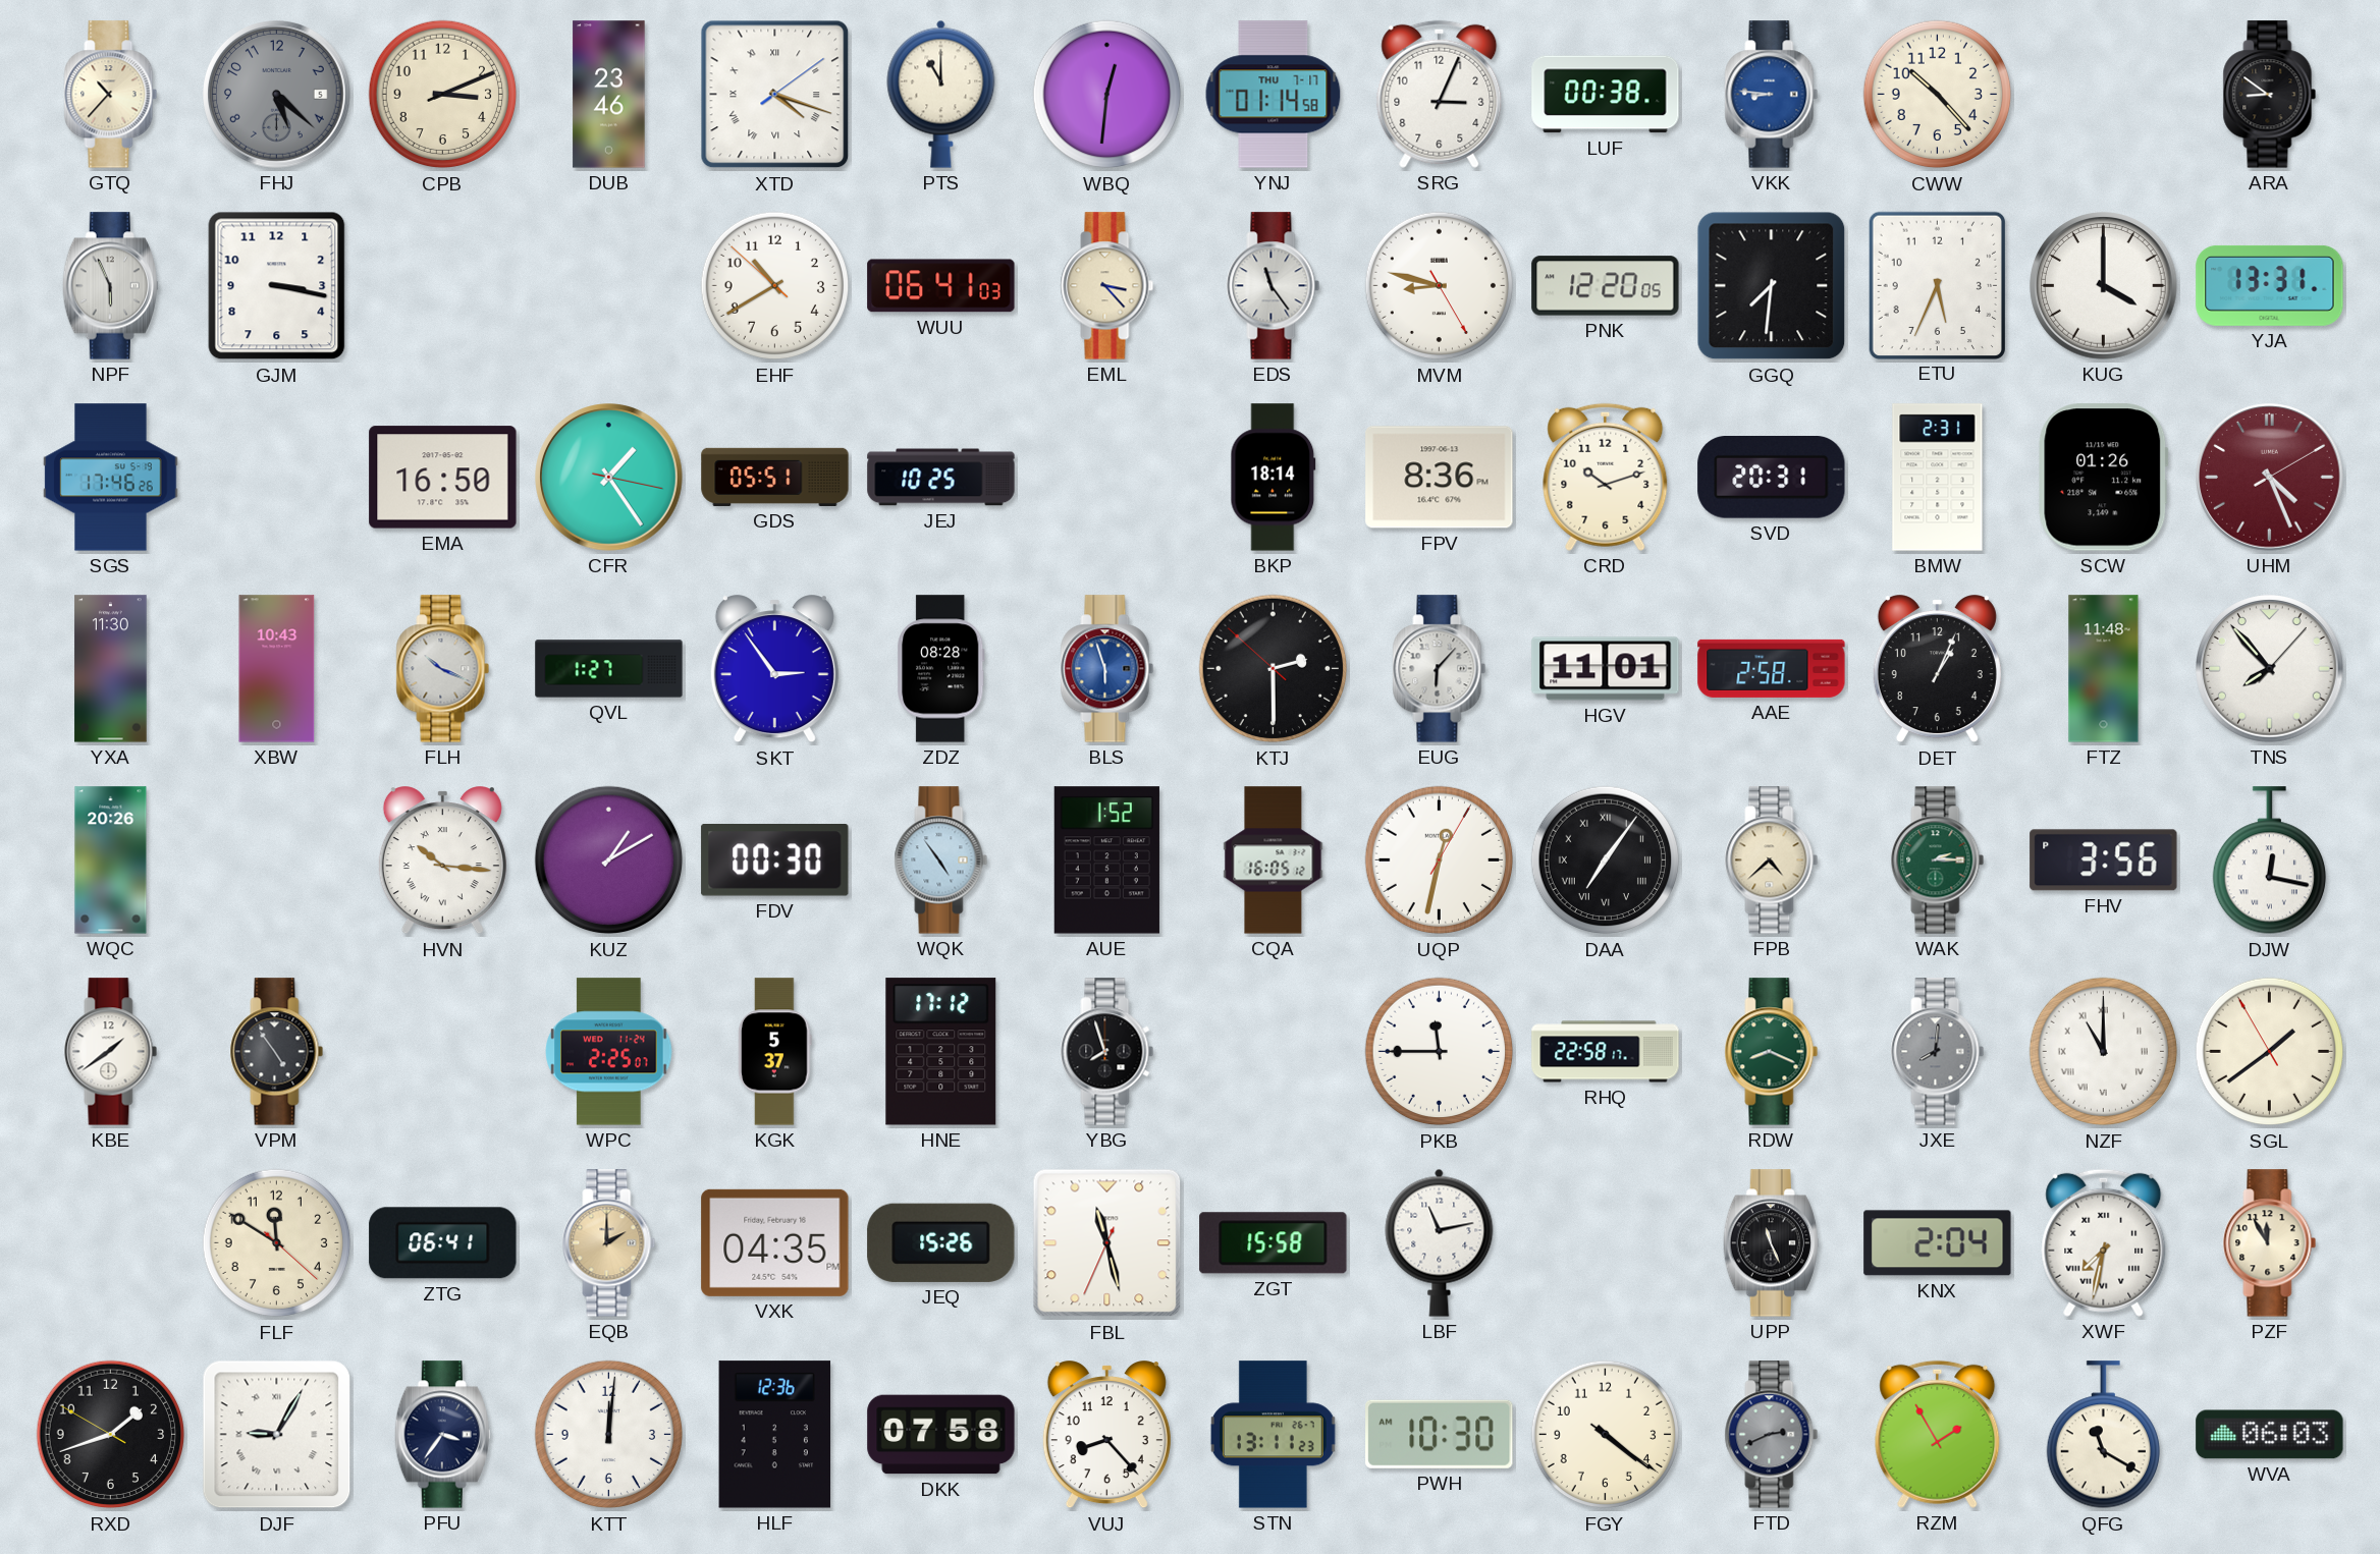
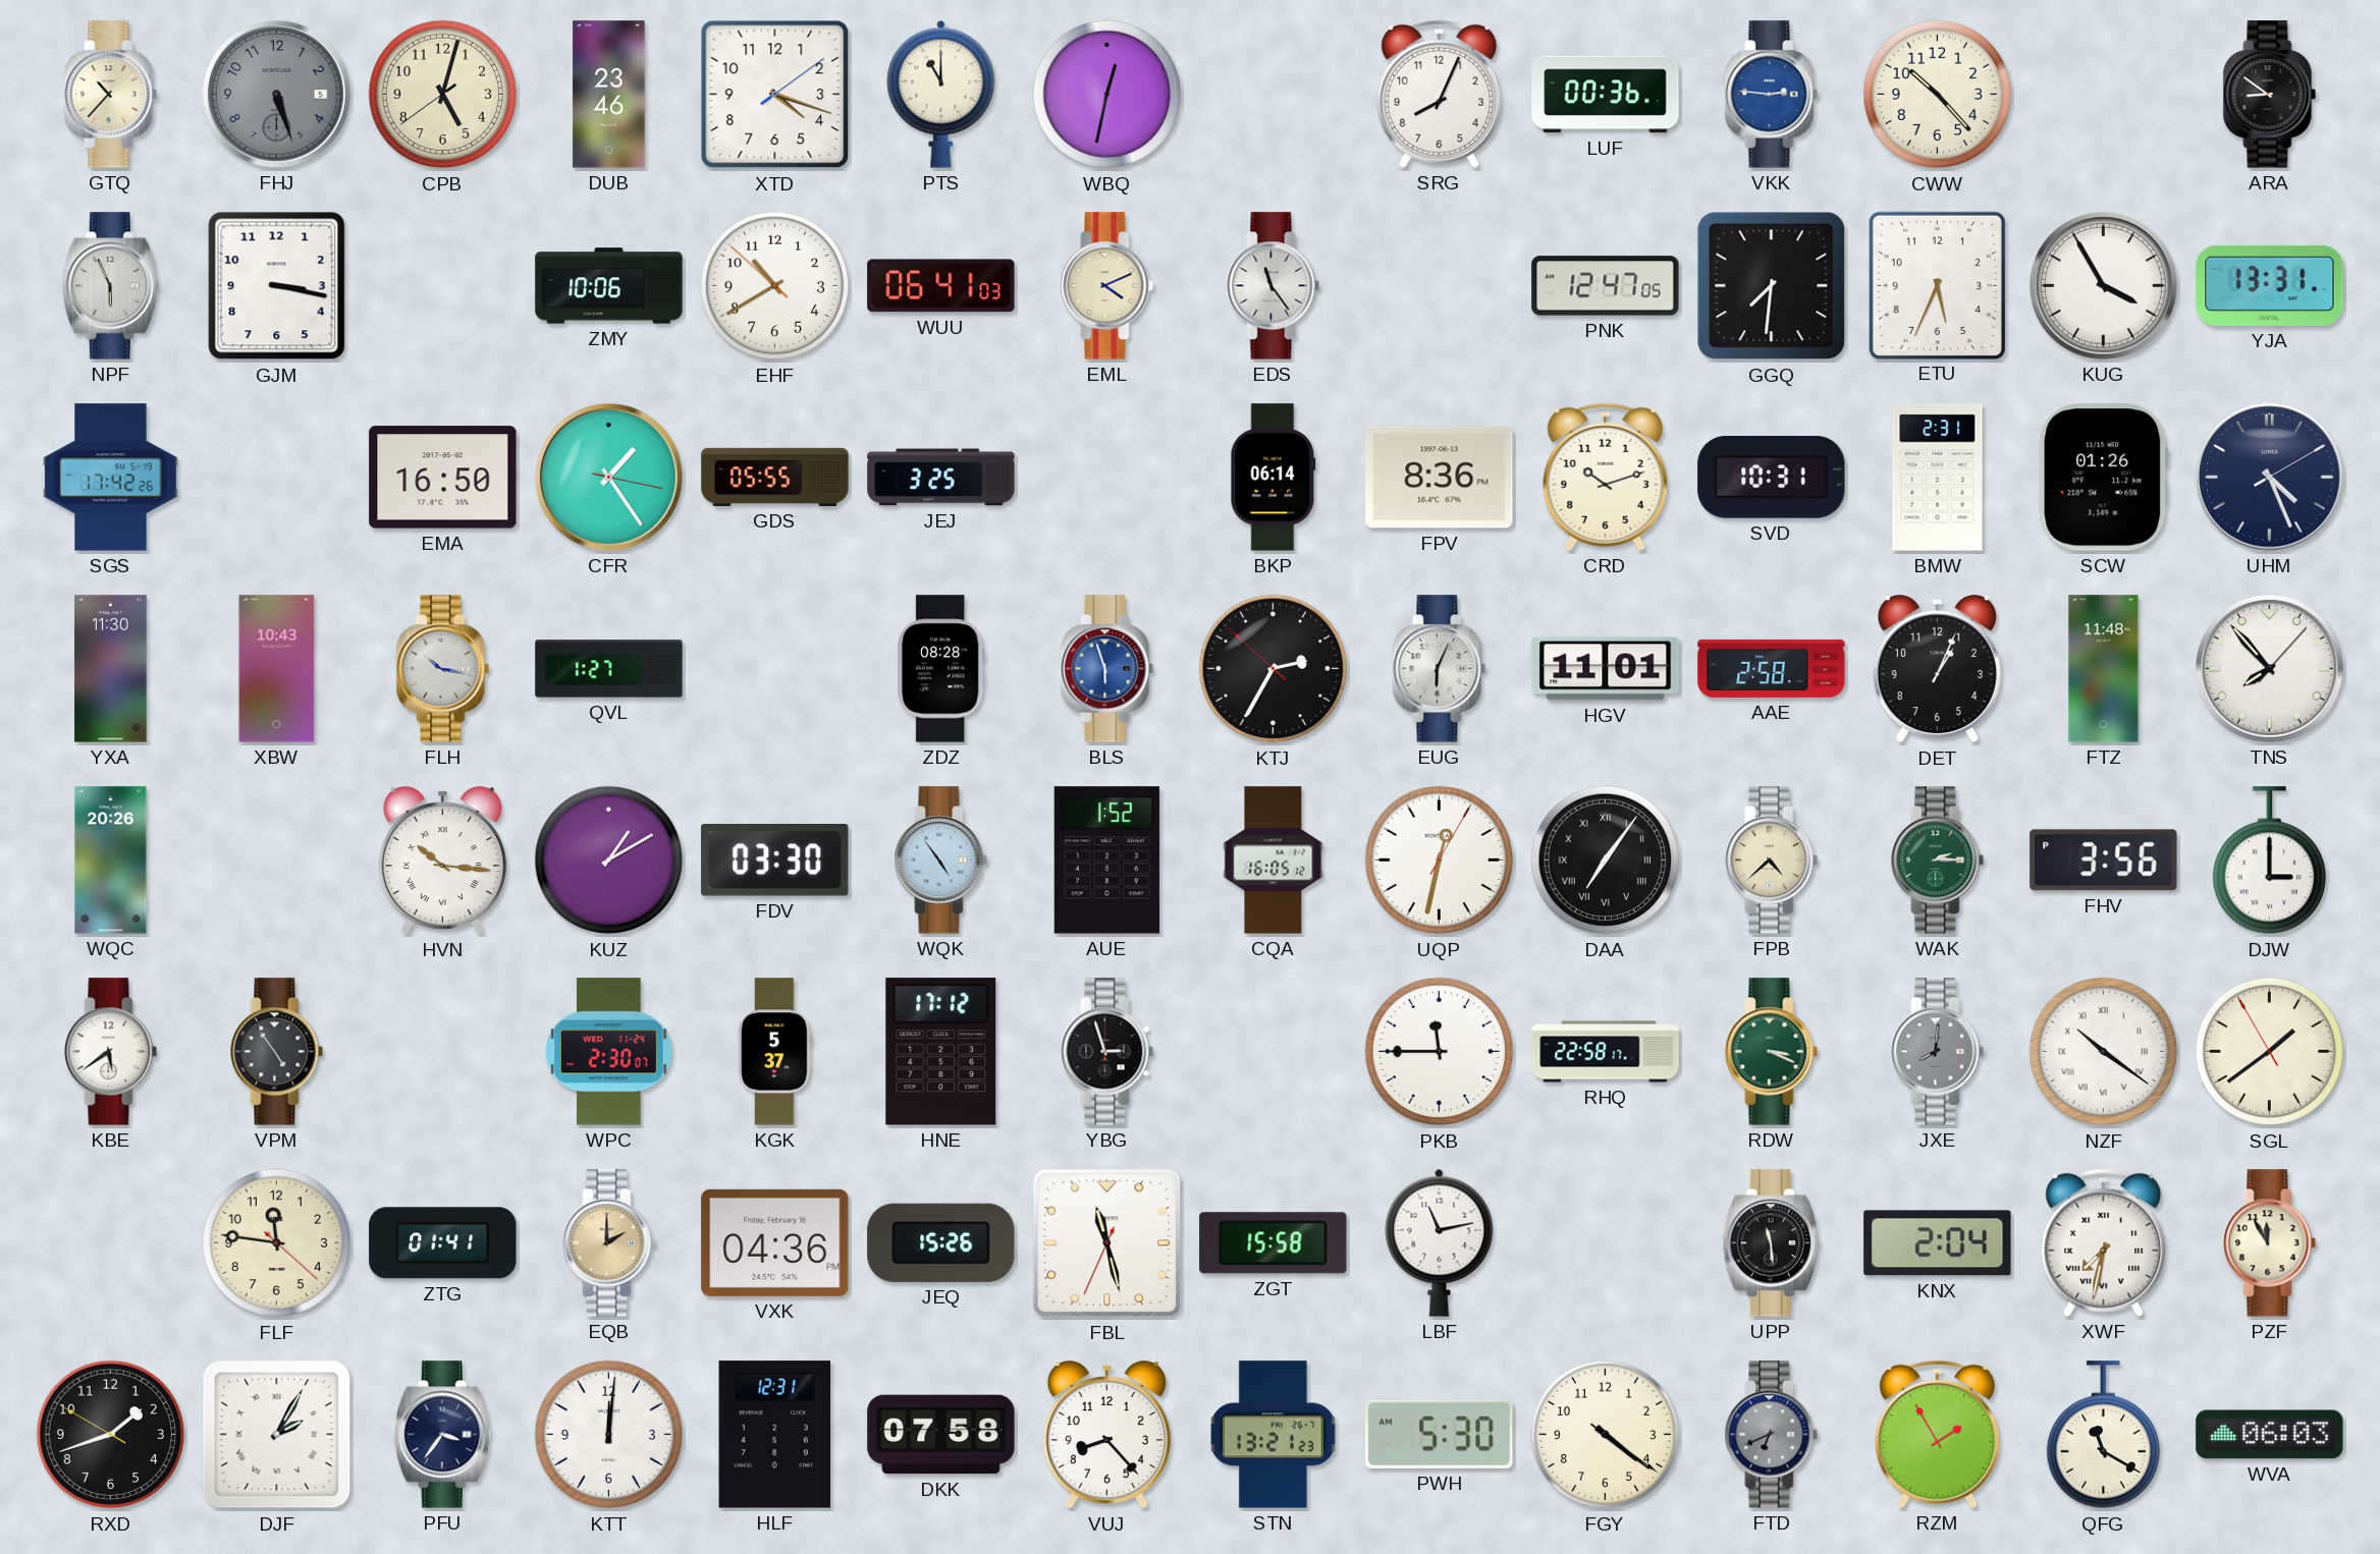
FHJ: 5:22 -> 5:27 (277, 95)
CPB: 3:11 -> 5:02 (443, 95)
XTD numerals: Roman -> Arabic (775, 95)
WBQ: 12:31 -> 12:32 (1107, 95)
YNJ: 01:14 -> none (1274, 95)
SRG: 3:04 -> 8:04 (1440, 94)
LUF: 00:38 -> 00:36 (1606, 95)
VKK: 8:46 -> 2:46 (1772, 95)
ZMY: none -> 10:06 (609, 286)
EML: 3:23 -> 4:11 (1107, 286)
MVM: 8:47 -> none (1440, 286)
PNK: 12:20 -> 12:47 (1606, 286)
KUG: 4:00 -> 3:55 (2104, 286)
SGS: 17:46 -> 17:42 (111, 478)
GDS: 05:51 -> 05:55 (775, 477)
JEJ: 10:25 -> 3:25 (941, 478)
BKP: 18:14 -> 06:14 (1274, 478)
SVD: 20:31 -> 10:31 (1772, 478)
UHM dial: burgundy -> navy (2270, 478)
FLH: 10:19 -> 10:17 (443, 669)
SKT: 2:54 -> none (774, 669)
KTJ: 2:29 -> 2:34 (1274, 669)
EUG: 6:07 -> 6:04 (1440, 669)
FDV: 00:30 -> 03:30 (775, 861)
DJW: 12:17 -> 3:00 (2269, 861)
KBE: 1:39 -> 5:39 (111, 1052)
WPC: 2:25 -> 2:30 (609, 1052)
YBG: 7:57 -> 2:57 (1107, 1052)
RDW: 8:19 -> 3:19 (1772, 1052)
NZF: 11:00 -> 10:21 (2104, 1052)
FLF: 11:50 -> 11:46 (277, 1243)
ZTG: 06:41 -> 01:41 (443, 1243)
VXK: 04:35 -> 04:36 (775, 1242)
UPP: 11:26 -> 11:29 (1771, 1243)
DJF: 9:05 -> 2:05 (277, 1435)
HLF: 12:36 -> 12:31 (775, 1435)
STN: 13:11 -> 13:21 (1273, 1435)
PWH: 10:30 -> 5:30 (1440, 1434)
FTD: 2:41 -> 6:41 (1772, 1435)
